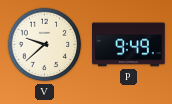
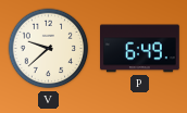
P: 9:49 -> 6:49 (140, 49)
